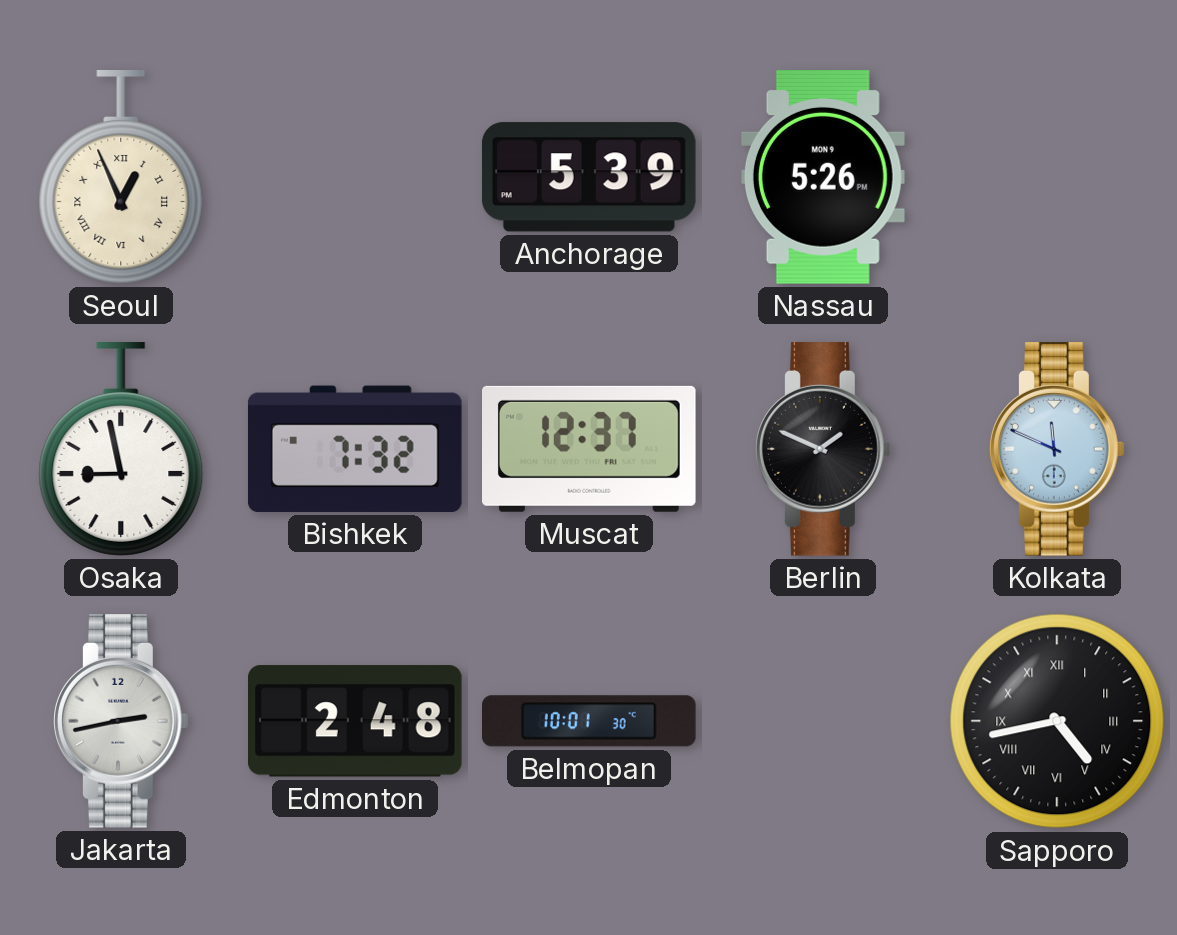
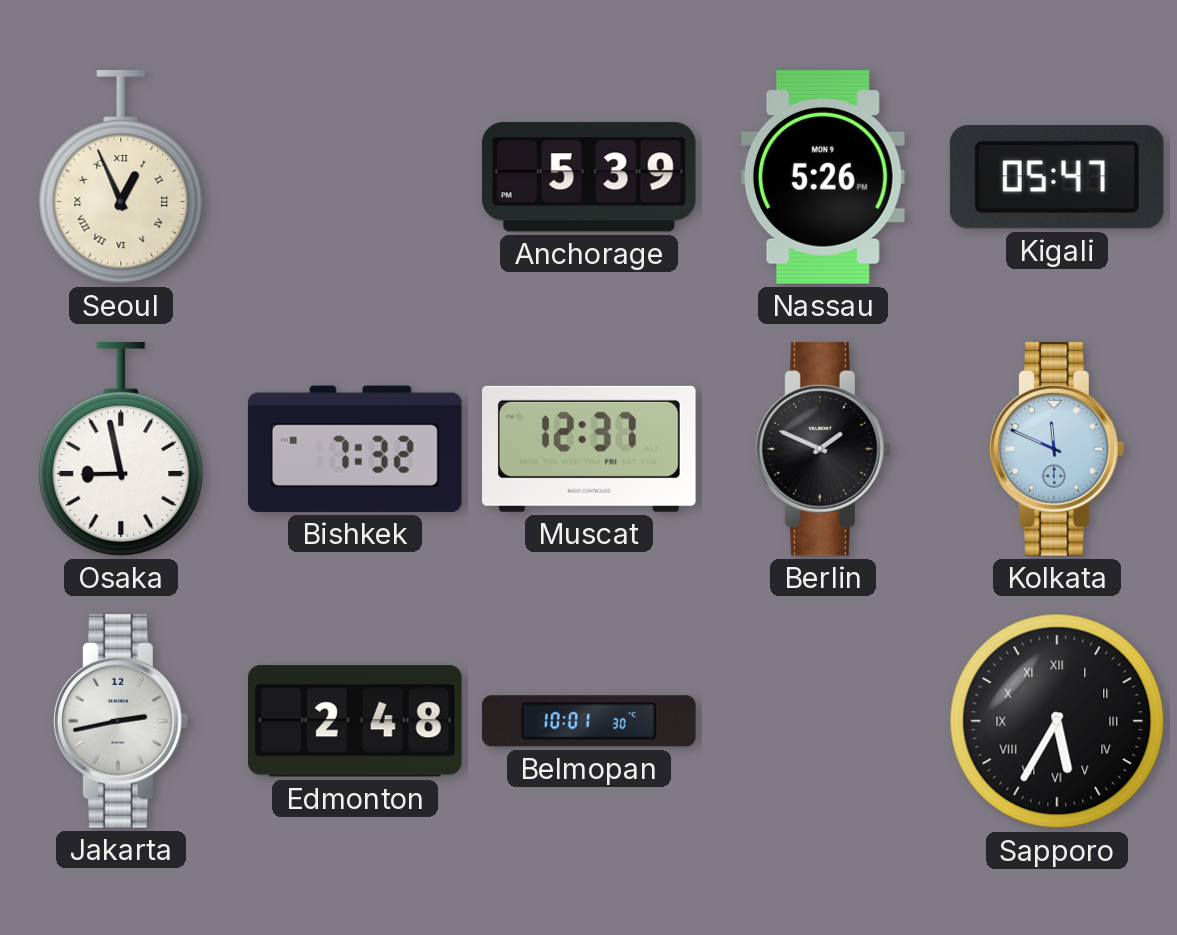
Kigali: none -> 05:47 (1057, 177)
Sapporo: 4:43 -> 5:35 (1057, 721)
